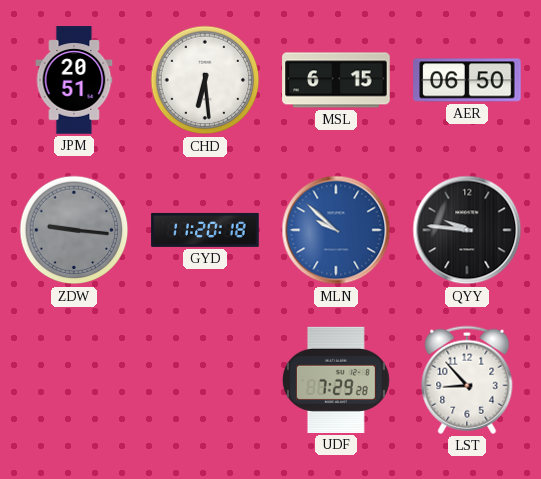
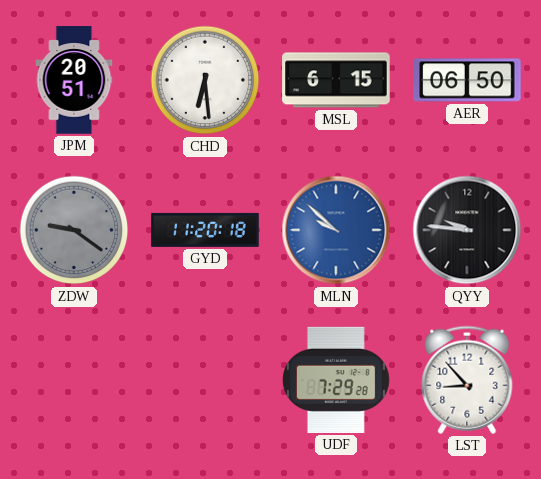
ZDW: 9:16 -> 9:21 (74, 230)
